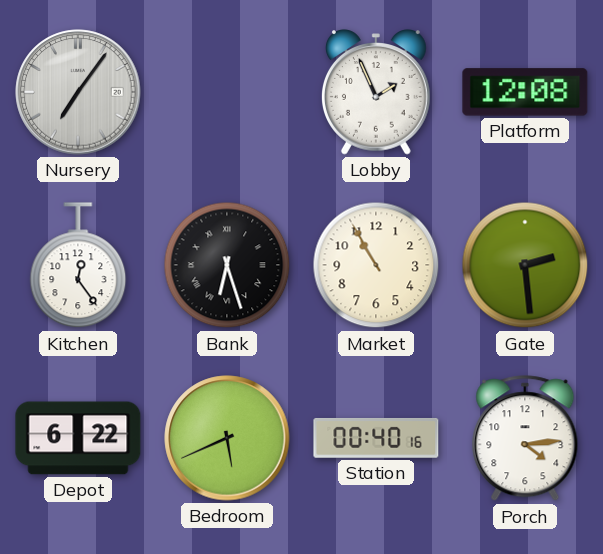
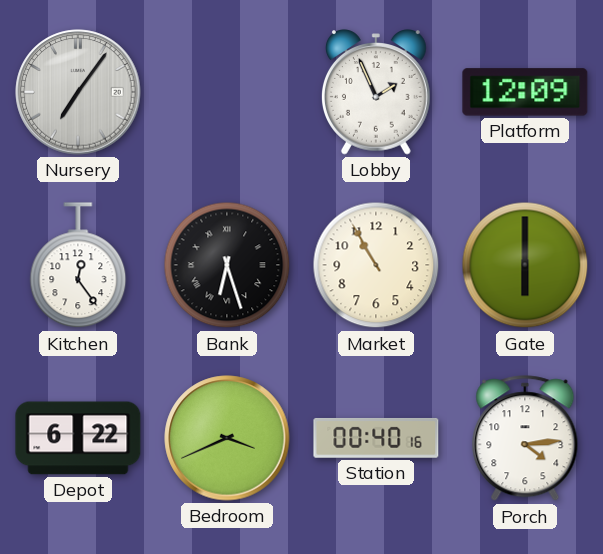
Platform: 12:08 -> 12:09 (525, 92)
Gate: 2:29 -> 6:00 (525, 265)
Bedroom: 5:41 -> 3:41 (227, 438)
